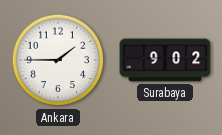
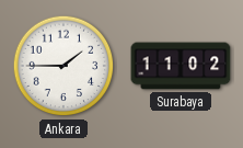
Surabaya: 9:02 -> 11:02 (181, 66)
